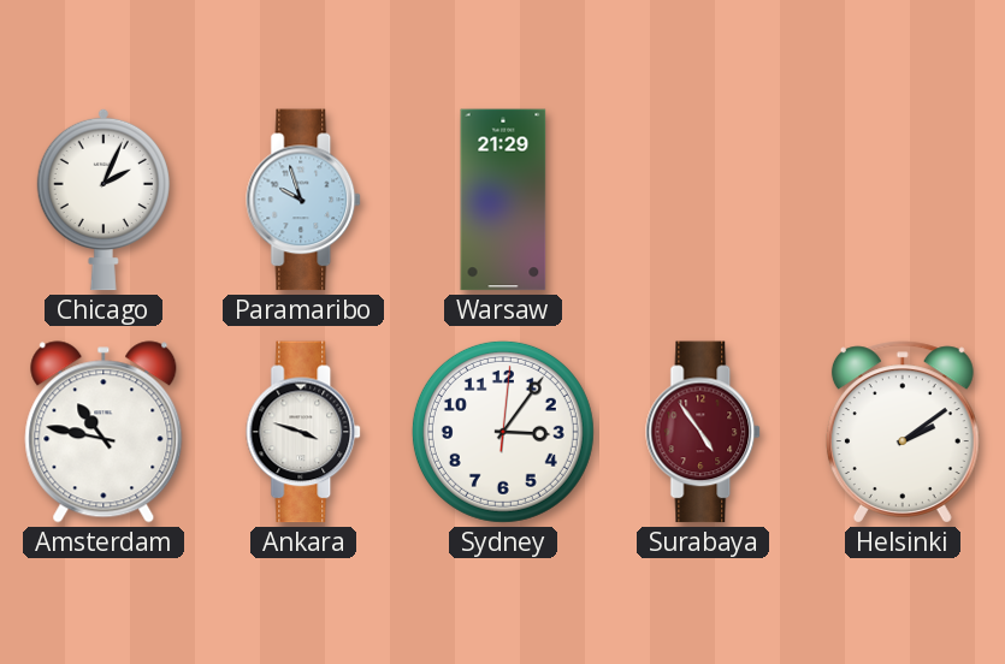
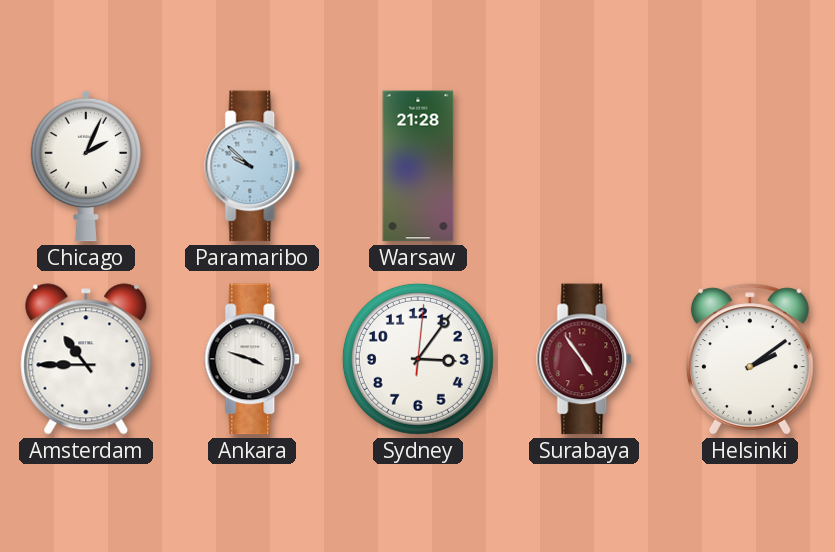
Paramaribo: 9:57 -> 9:52 (253, 166)
Warsaw: 21:29 -> 21:28 (418, 166)
Amsterdam: 10:47 -> 10:45 (86, 359)
